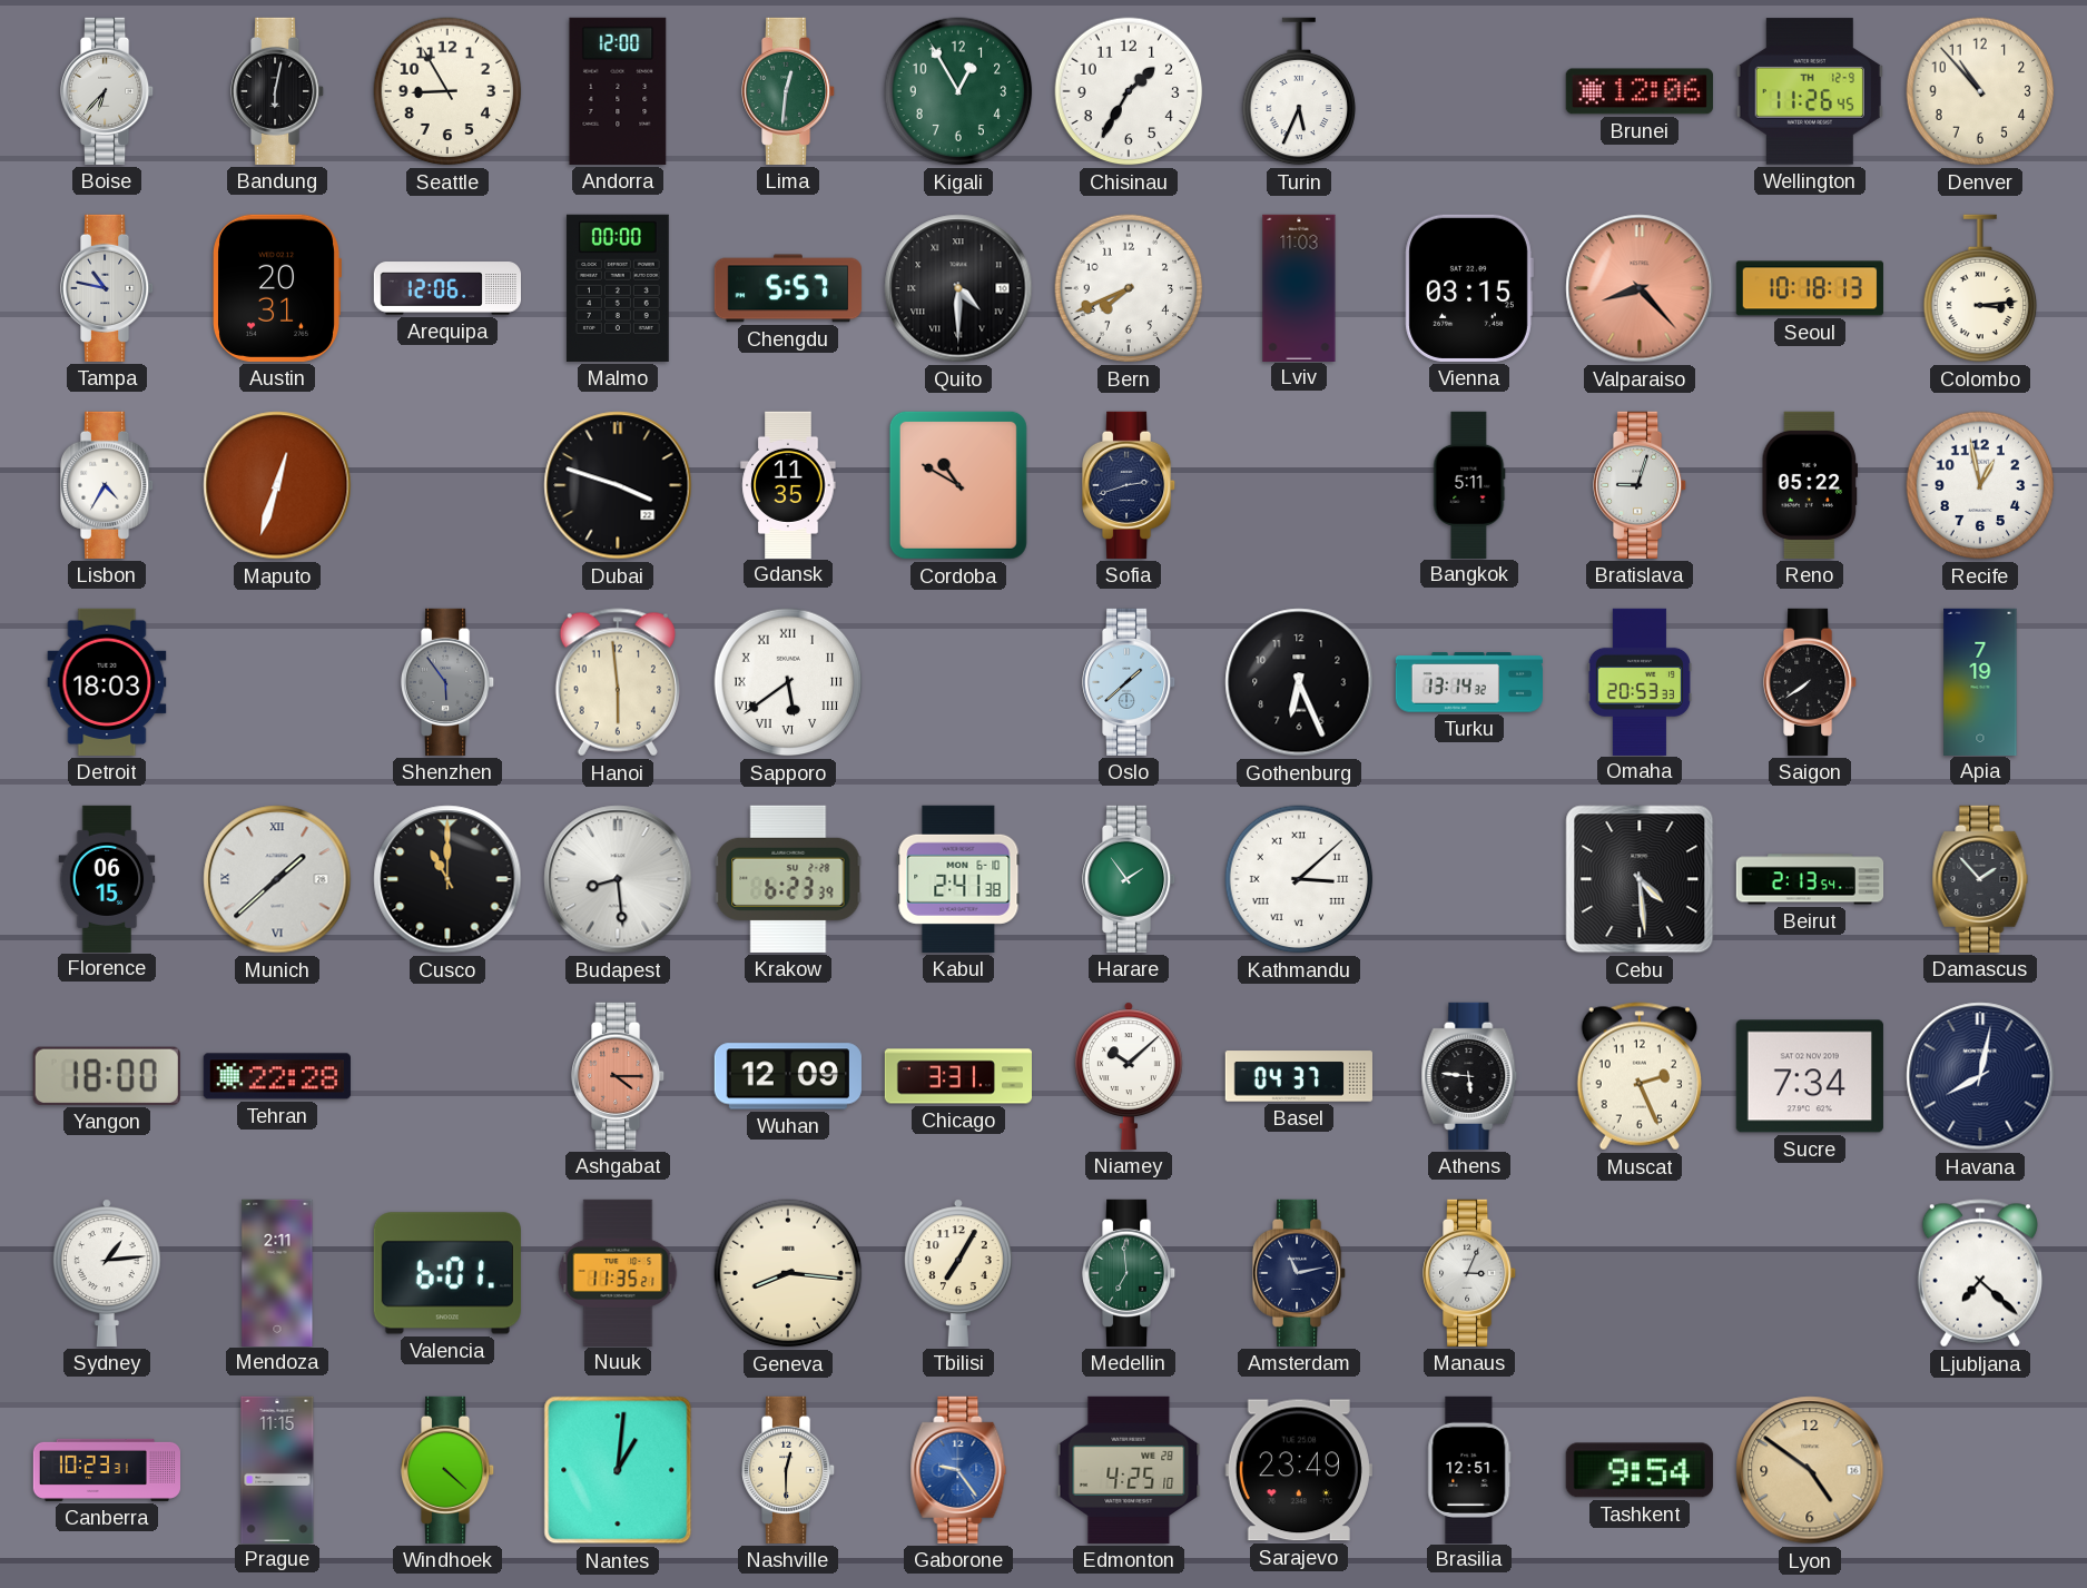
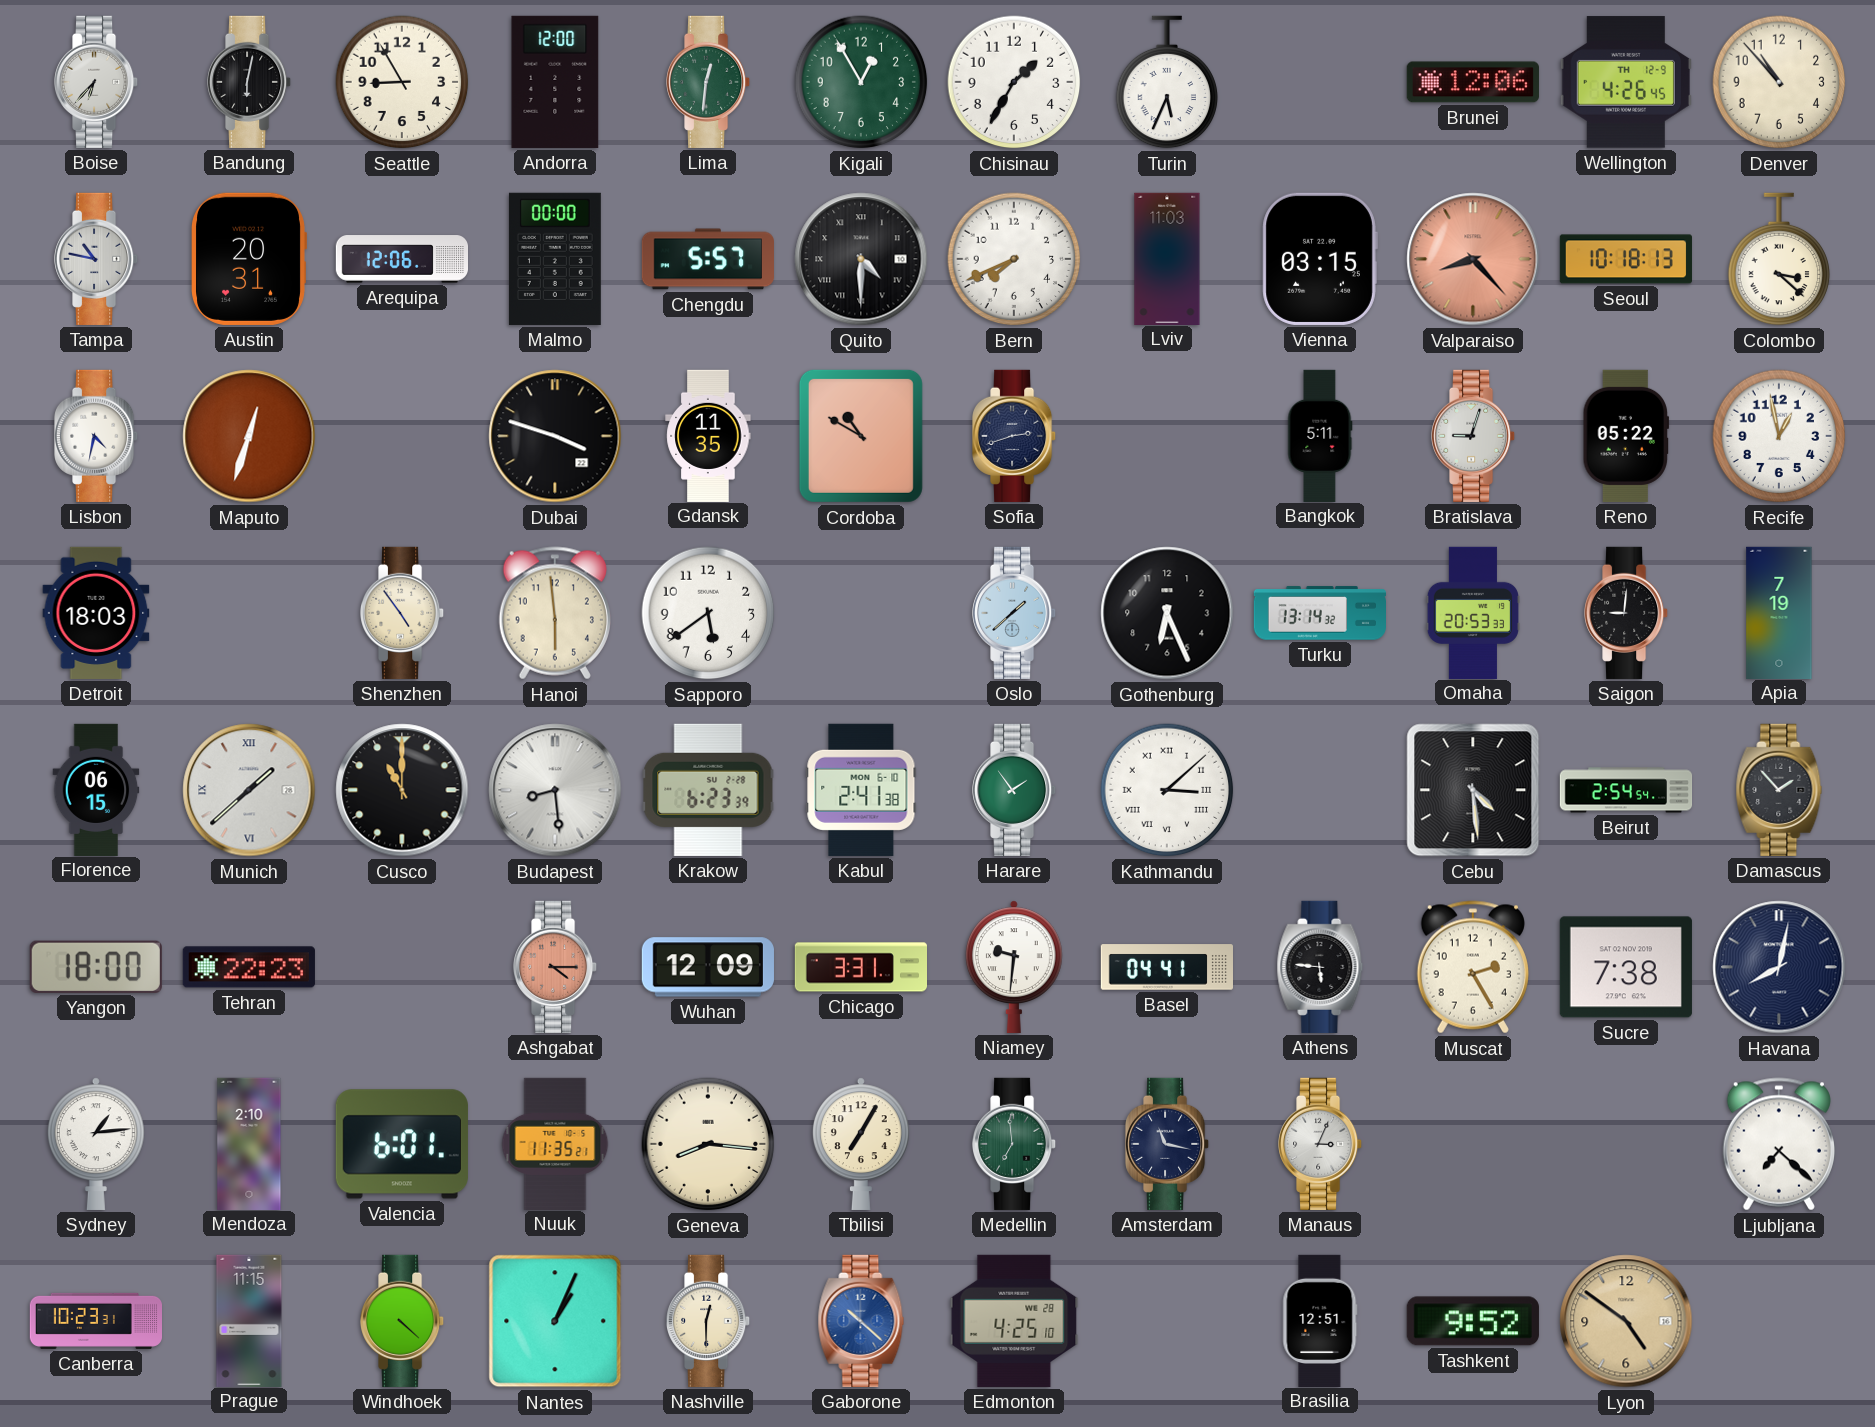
Wellington: 11:26 -> 4:26 (1626, 82)
Colombo: 3:14 -> 3:22 (1779, 259)
Lisbon: 4:35 -> 4:32 (97, 436)
Shenzhen: 5:54 -> 4:54 (403, 613)
Shenzhen dial: grey -> cream (403, 613)
Sapporo numerals: Roman -> Arabic (708, 613)
Saigon: 7:39 -> 9:01 (1627, 613)
Beirut: 2:13 -> 2:54 (1626, 790)
Tehran: 22:28 -> 22:23 (249, 967)
Niamey: 10:08 -> 9:31 (1014, 967)
Basel: 04:37 -> 04:41 (1166, 967)
Muscat: 2:26 -> 2:25 (1473, 967)
Sucre: 7:34 -> 7:38 (1626, 967)
Mendoza: 2:11 -> 2:10 (249, 1143)
Amsterdam: 11:13 -> 11:17 (1168, 1144)
Nantes: 1:01 -> 1:04 (555, 1321)
Gaborone: 9:24 -> 10:22 (861, 1321)
Sarajevo: 23:49 -> none (1299, 1470)
Tashkent: 9:54 -> 9:52 (1473, 1321)
